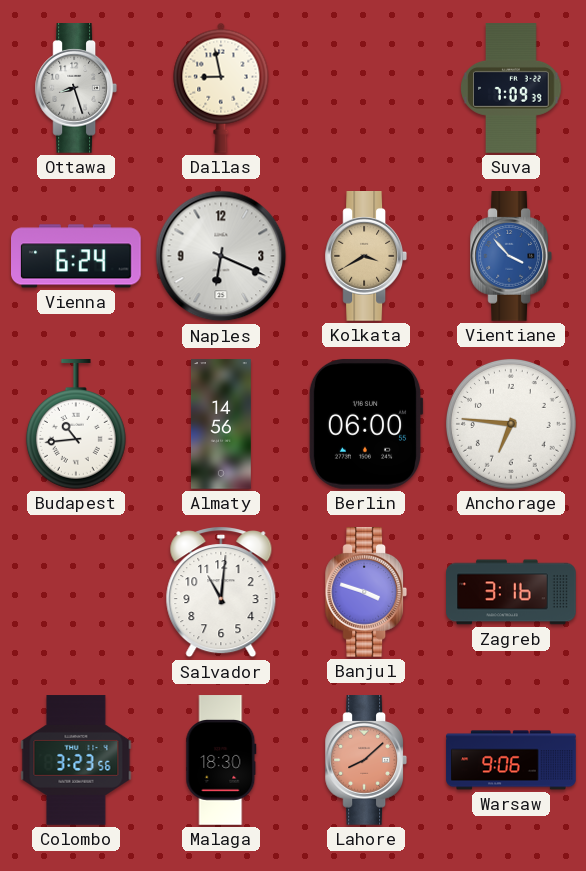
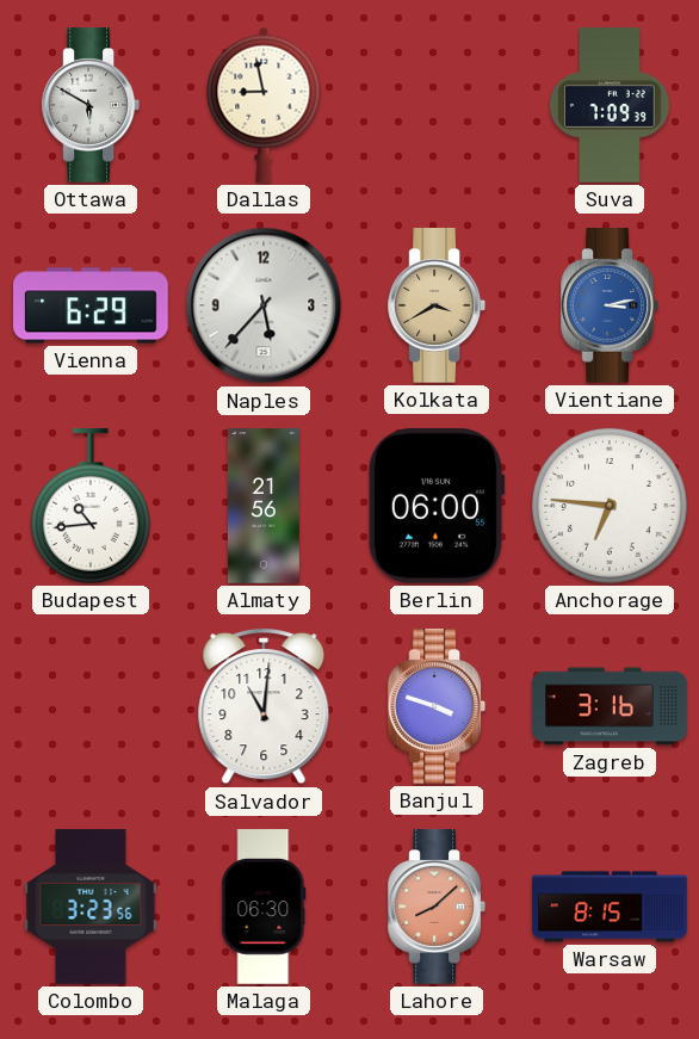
Ottawa: 8:27 -> 5:50 (89, 106)
Vienna: 6:24 -> 6:29 (92, 305)
Naples: 6:19 -> 5:37 (264, 305)
Vientiane: 3:53 -> 3:13 (608, 307)
Almaty: 14:56 -> 21:56 (264, 506)
Malaga: 18:30 -> 06:30 (264, 907)
Warsaw: 9:06 -> 8:15 (610, 907)
